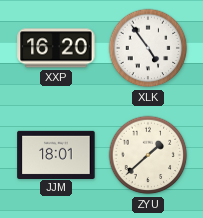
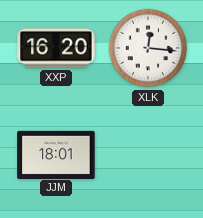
XLK: 4:54 -> 12:16 (148, 48)
ZYU: 1:38 -> none (148, 155)
